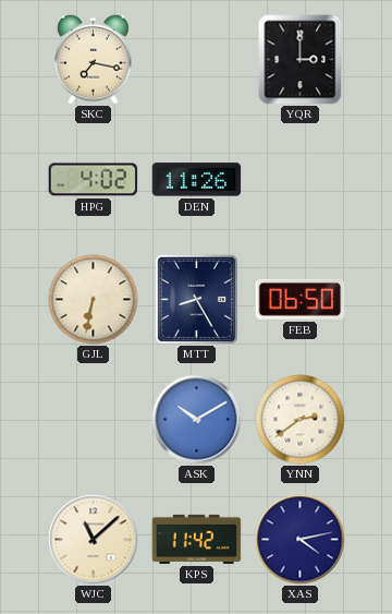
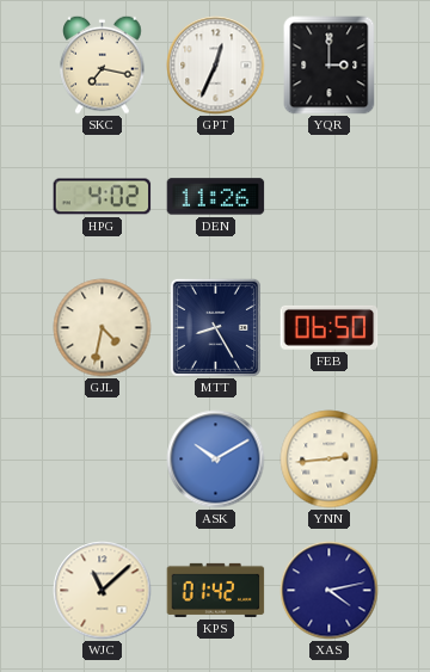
GPT: none -> 12:34 (216, 66)
GJL: 6:32 -> 4:32 (103, 328)
YNN: 2:39 -> 2:44 (330, 460)
KPS: 11:42 -> 01:42 (216, 590)
